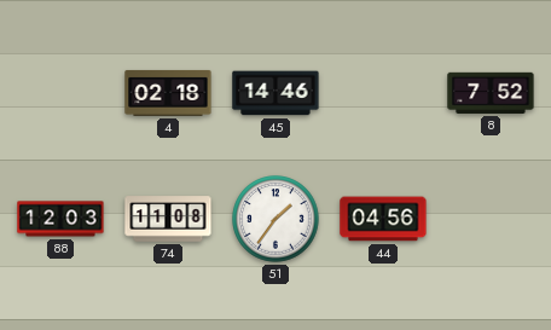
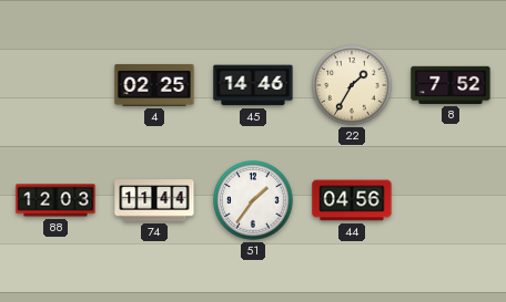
4: 02:18 -> 02:25 (154, 85)
22: none -> 1:35 (352, 85)
74: 11:08 -> 11:44 (154, 200)
